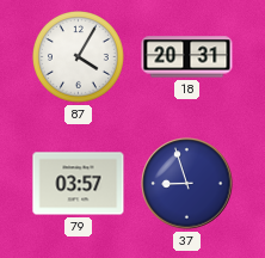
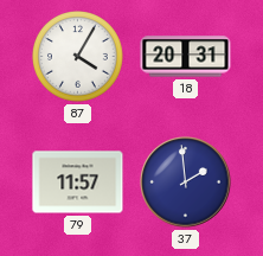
79: 03:57 -> 11:57 (78, 183)
37: 8:57 -> 1:59 (186, 183)
